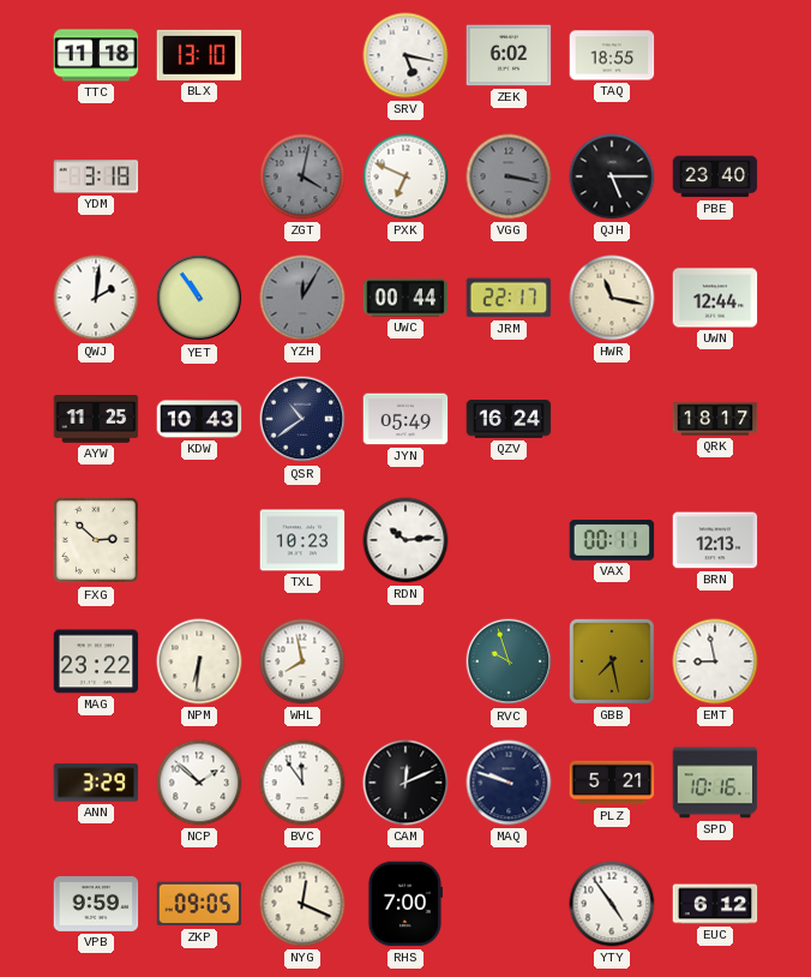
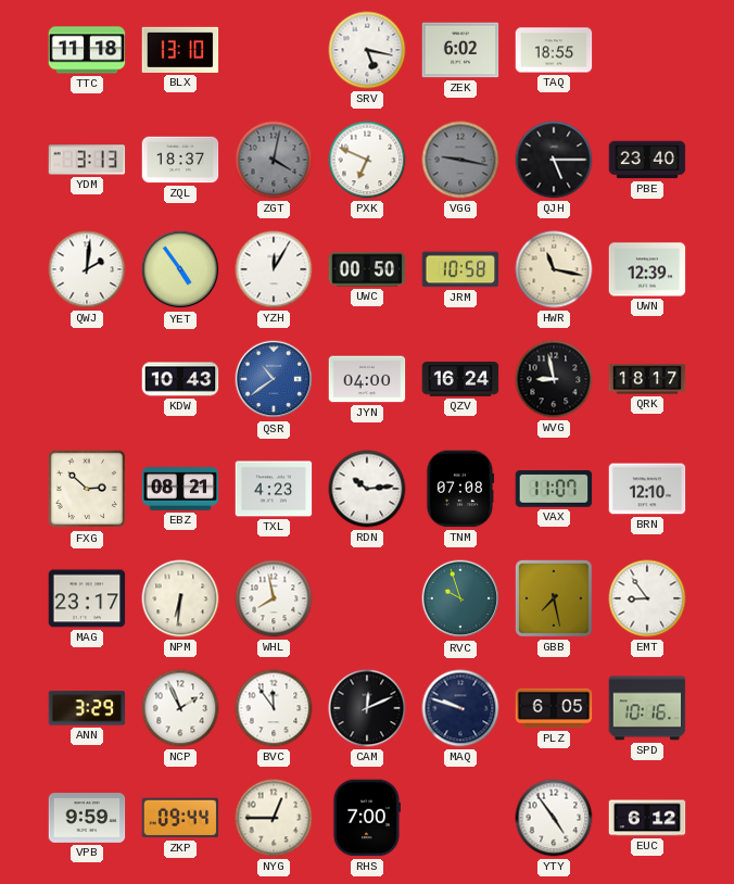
YDM: 3:18 -> 3:13 (87, 160)
ZQL: none -> 18:37 (180, 160)
VGG: 3:17 -> 9:17 (460, 160)
YET: 10:54 -> 4:54 (180, 269)
YZH dial: grey -> white (274, 269)
UWC: 00:44 -> 00:50 (367, 269)
JRM: 22:17 -> 10:58 (460, 269)
UWN: 12:44 -> 12:39 (647, 269)
AYW: 11:25 -> none (96, 419)
QSR dial: navy -> blue (274, 379)
JYN: 05:49 -> 04:00 (367, 379)
WVG: none -> 8:58 (554, 379)
EBZ: none -> 08:21 (180, 490)
TXL: 10:23 -> 4:23 (274, 489)
TNM: none -> 07:08 (460, 489)
VAX: 00:11 -> 11:07 (554, 489)
BRN: 12:13 -> 12:10 (647, 489)
MAG: 23:22 -> 23:17 (87, 598)
EMT: 8:58 -> 8:54 (647, 598)
NCP: 1:52 -> 1:56 (180, 708)
PLZ: 5:21 -> 6:05 (554, 708)
ZKP: 09:05 -> 09:44 (180, 818)
NYG: 12:19 -> 12:45 (274, 818)
